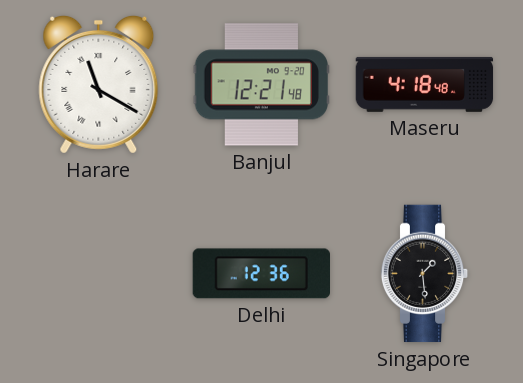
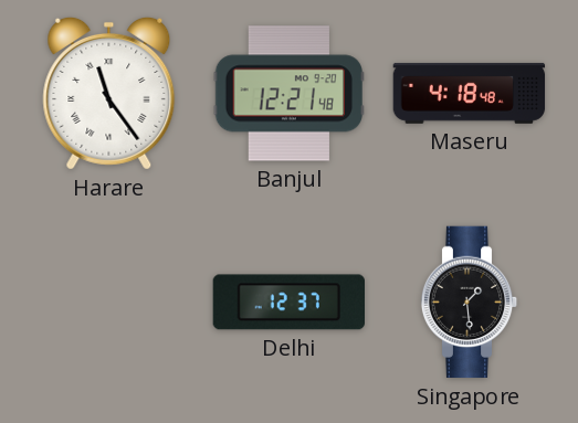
Harare: 11:20 -> 11:24 (109, 93)
Delhi: 12:36 -> 12:37 (288, 303)
